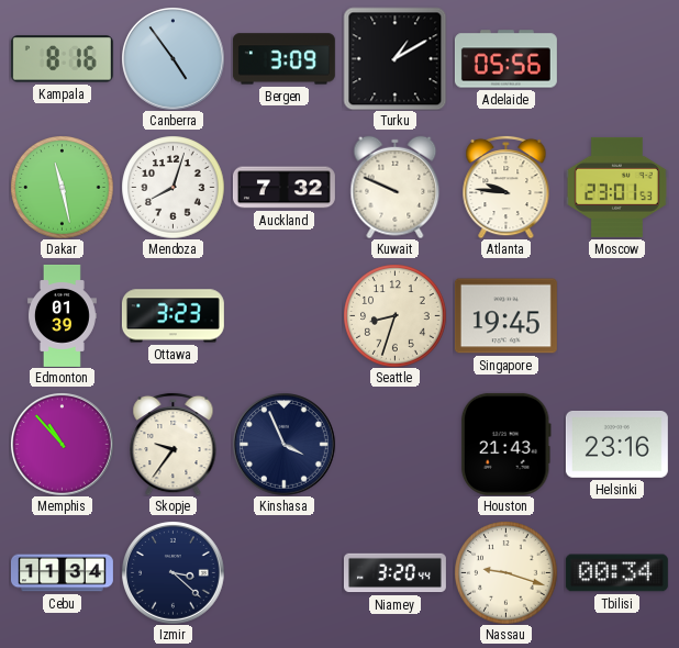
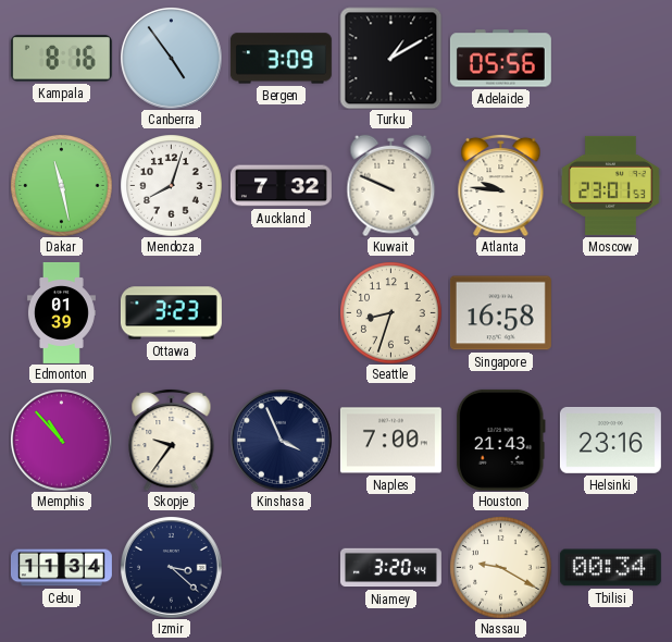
Singapore: 19:45 -> 16:58 (500, 313)
Naples: none -> 7:00 (390, 441)
Nassau: 9:18 -> 9:20 (500, 567)
